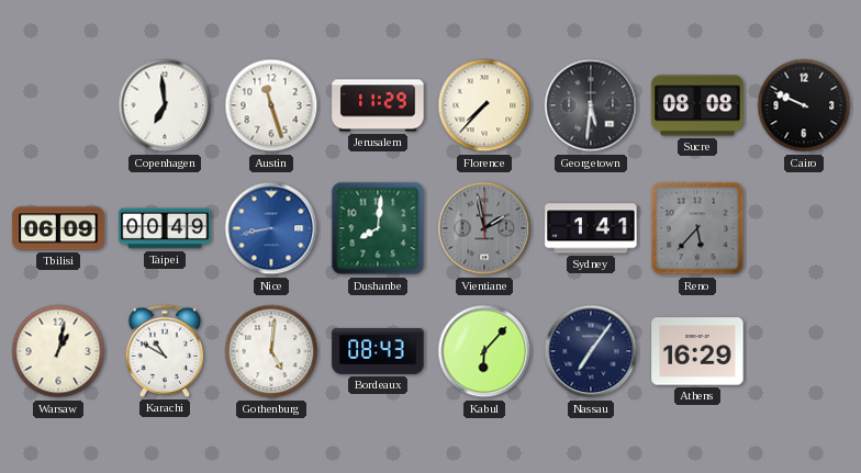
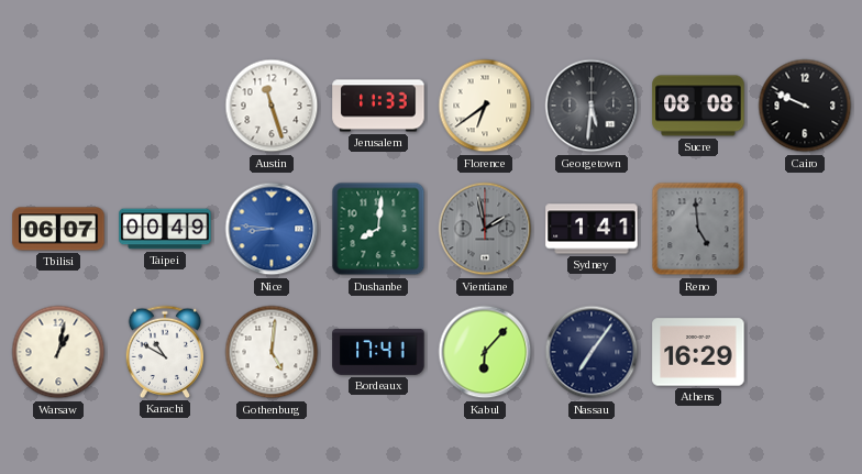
Copenhagen: 6:59 -> none (165, 105)
Jerusalem: 11:29 -> 11:33 (378, 106)
Florence: 7:37 -> 6:39 (485, 106)
Tbilisi: 06:09 -> 06:07 (58, 229)
Nice: 8:43 -> 8:46 (272, 229)
Reno: 5:37 -> 4:59 (698, 229)
Bordeaux: 08:43 -> 17:41 (378, 352)
